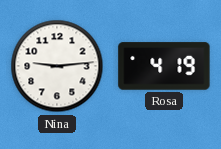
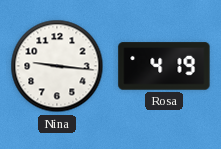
Nina: 9:14 -> 9:16 (57, 66)
